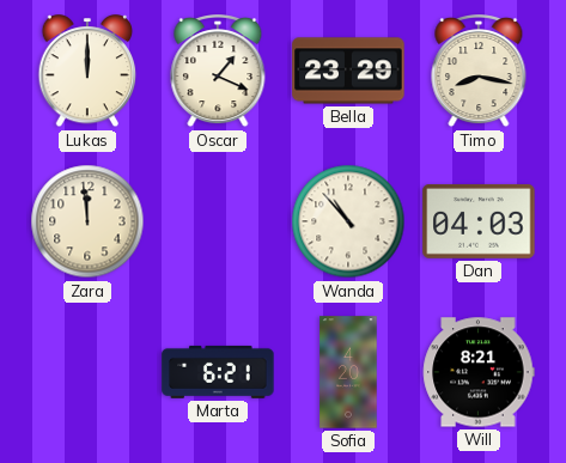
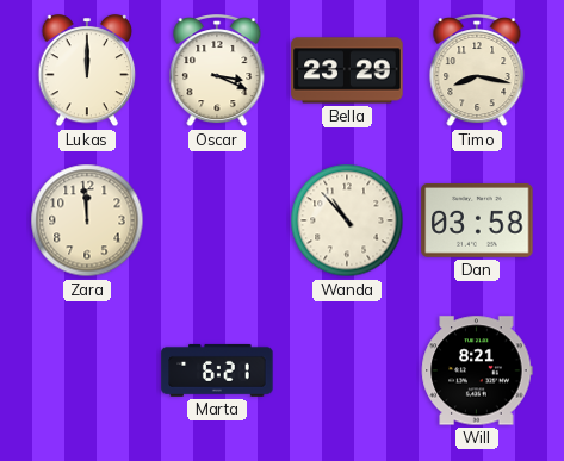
Oscar: 1:19 -> 3:19 (217, 71)
Dan: 04:03 -> 03:58 (477, 220)
Sofia: 4:20 -> none (348, 372)
